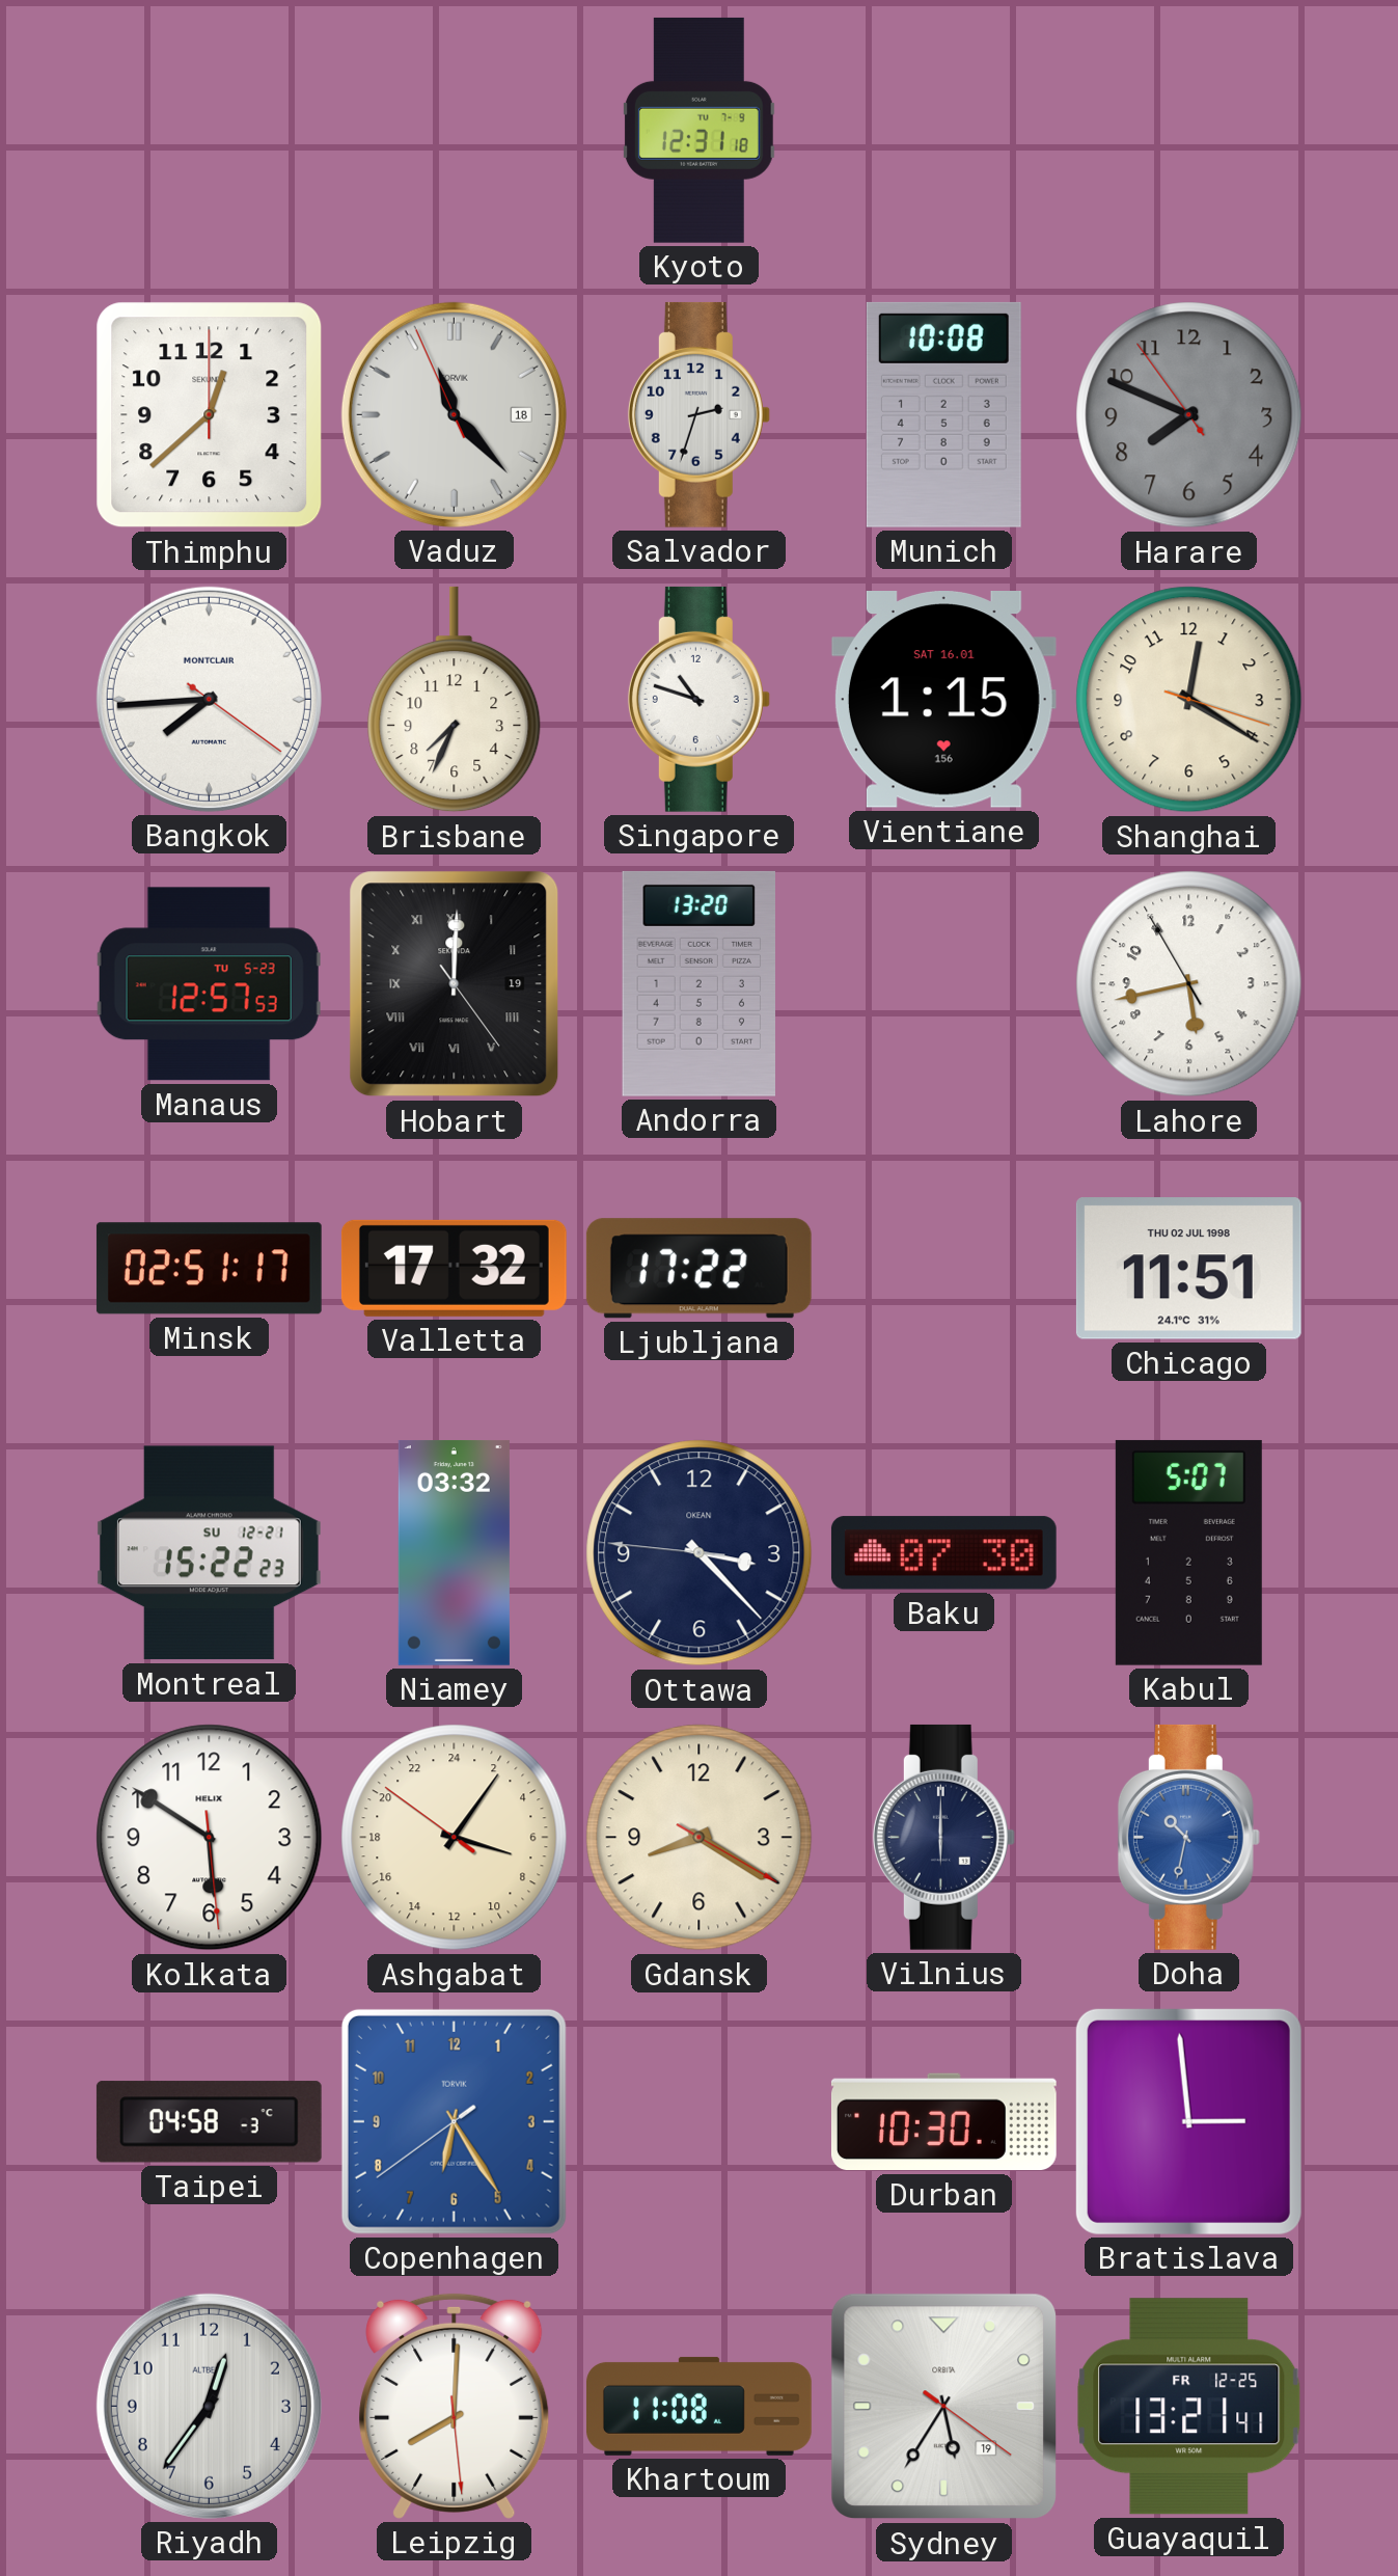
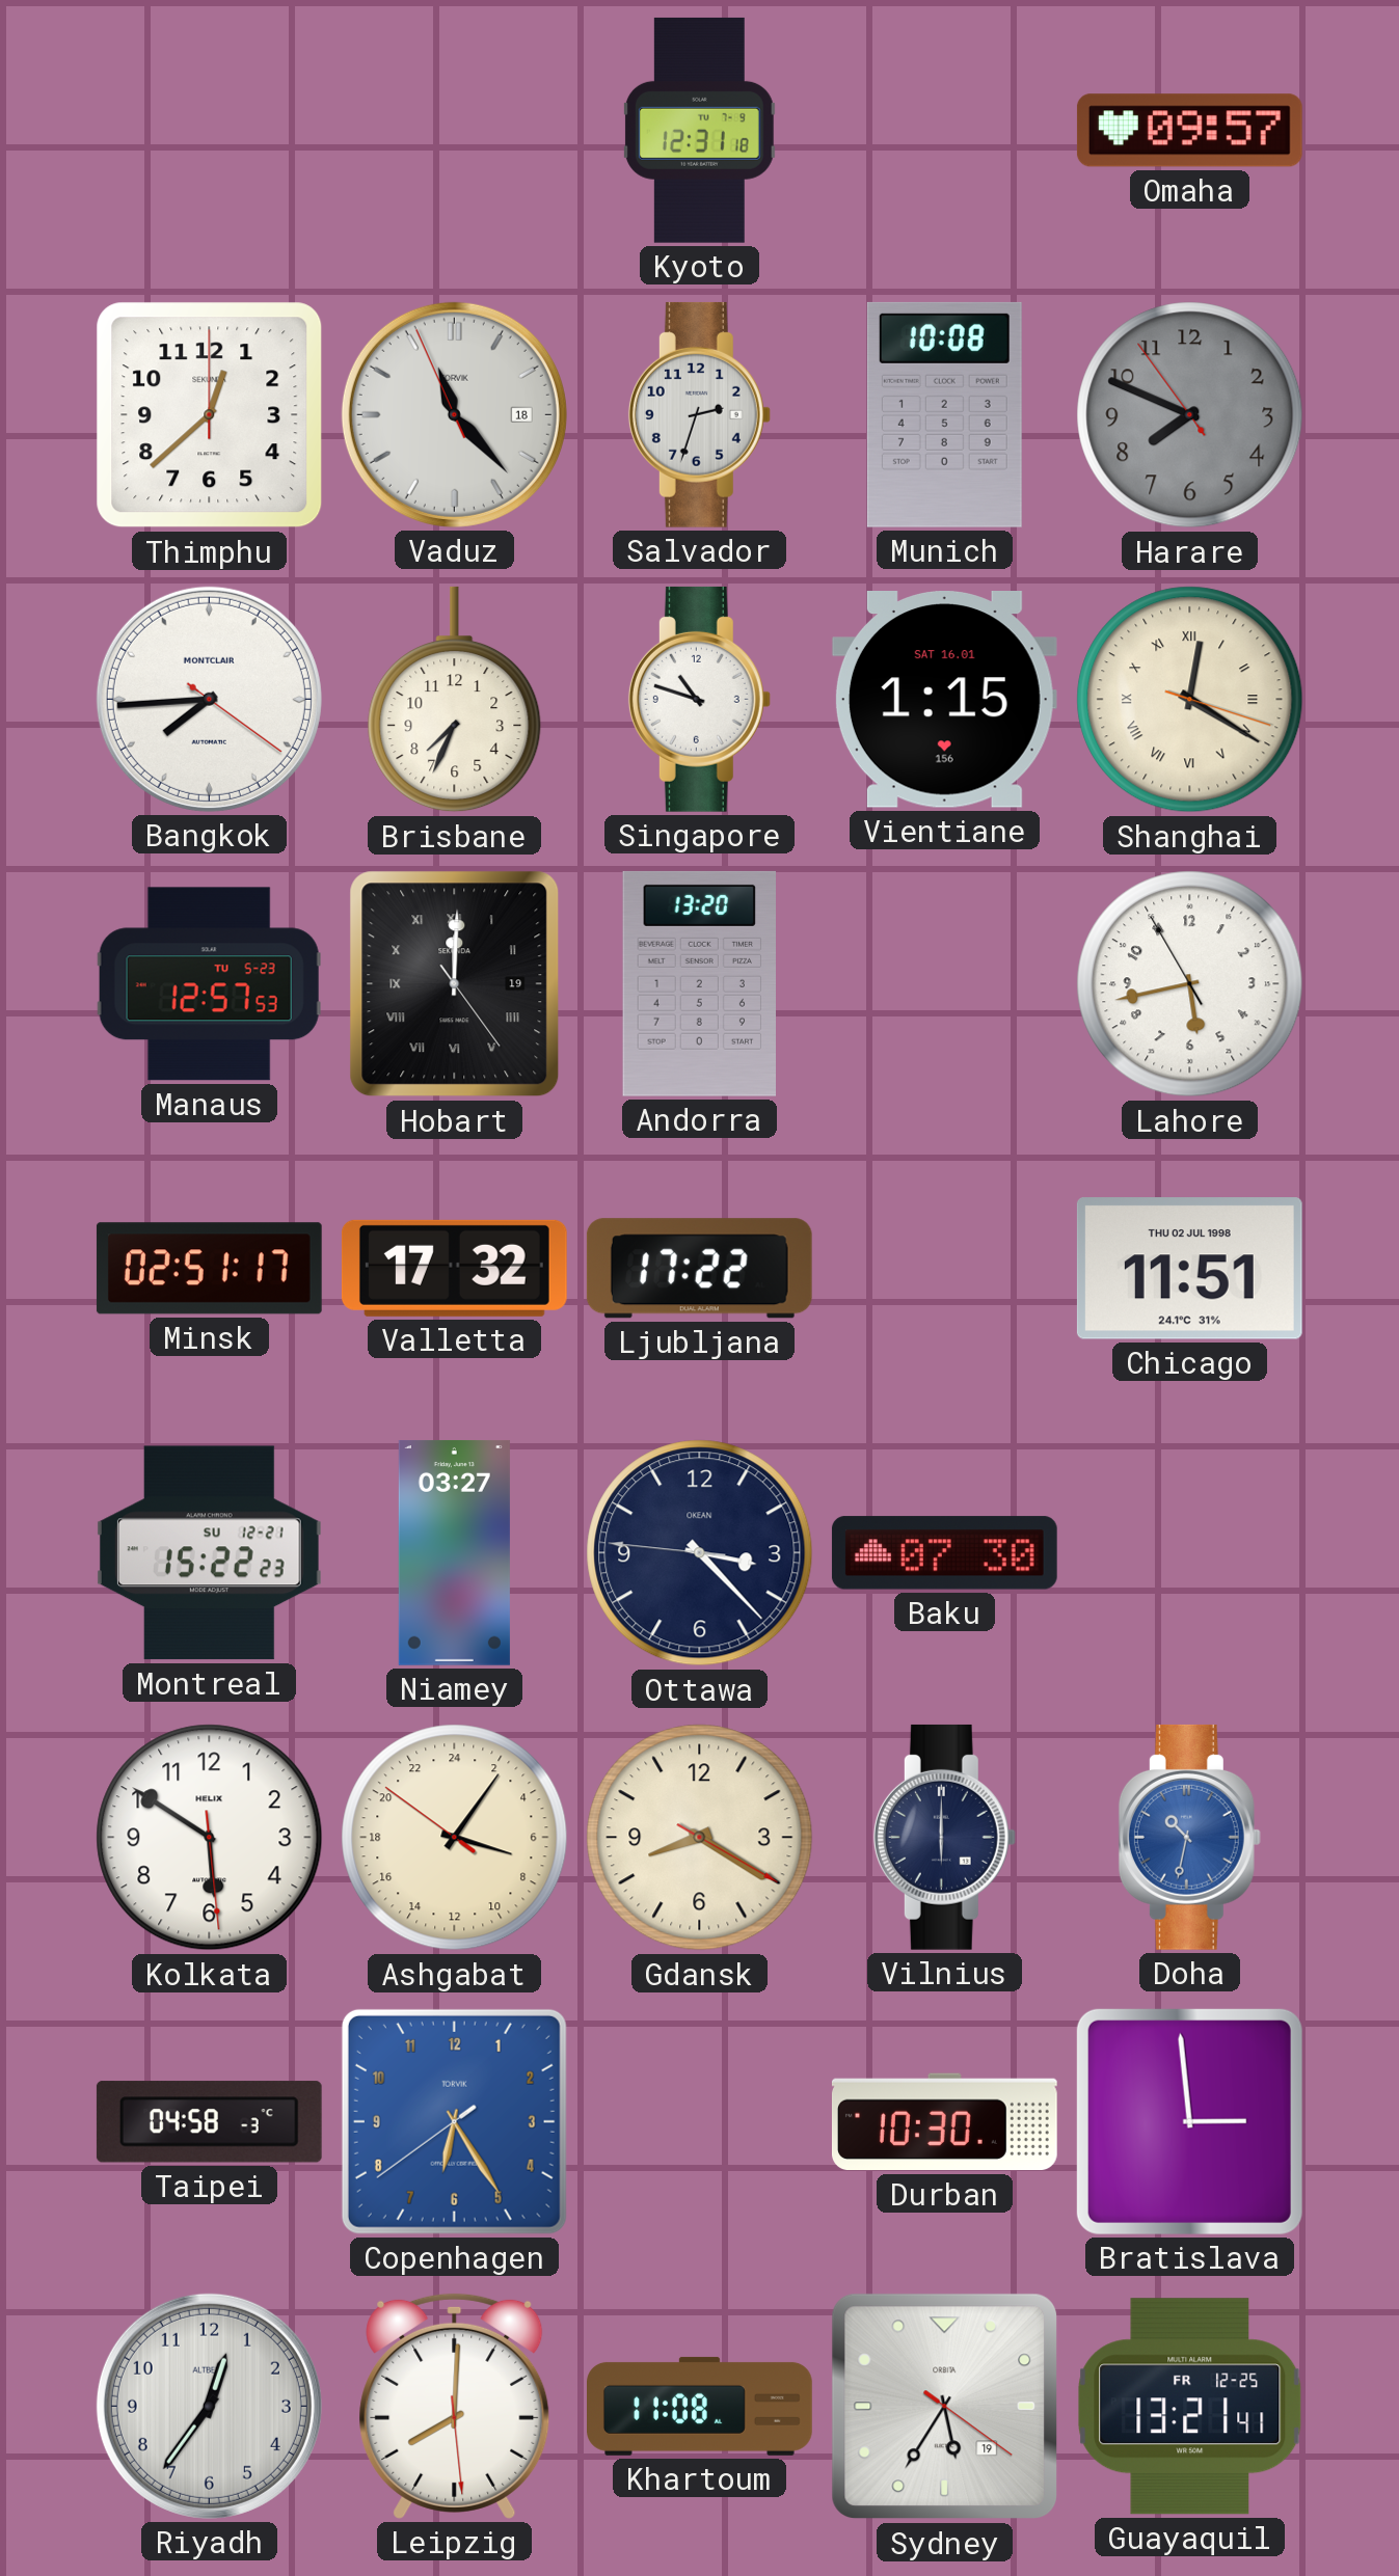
Omaha: none -> 09:57 (1189, 131)
Shanghai numerals: Arabic -> Roman (1190, 700)
Niamey: 03:32 -> 03:27 (454, 1552)
Kabul: 5:07 -> none (1188, 1552)
